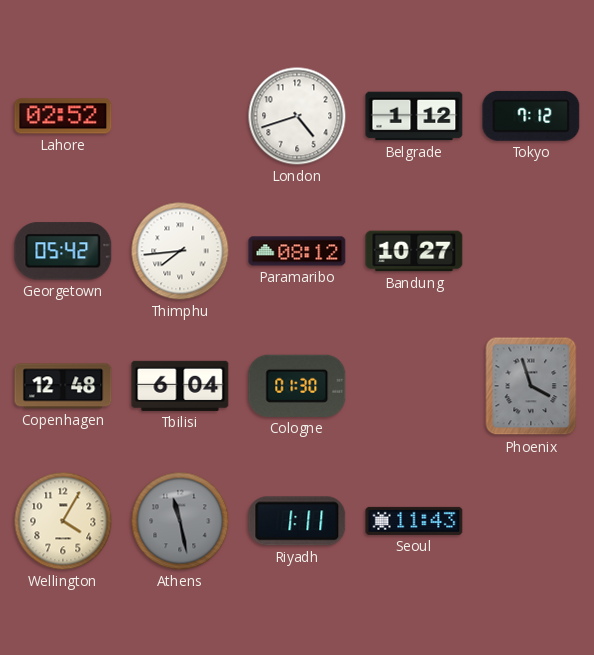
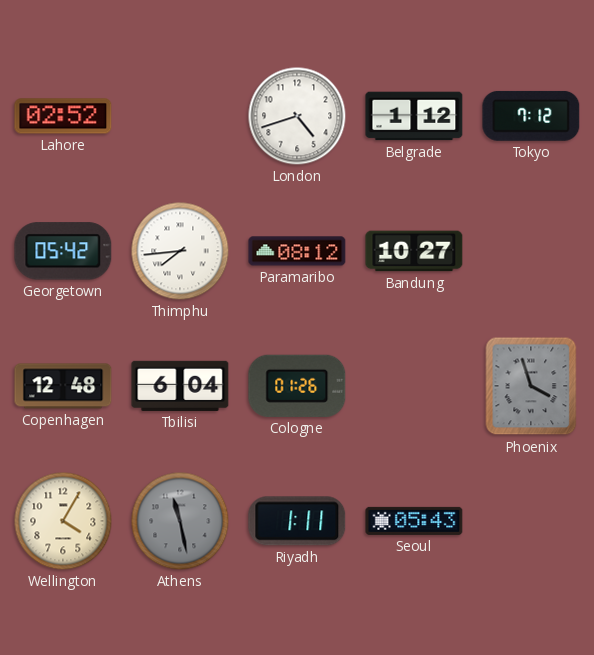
Cologne: 01:30 -> 01:26 (297, 386)
Seoul: 11:43 -> 05:43 (414, 521)
